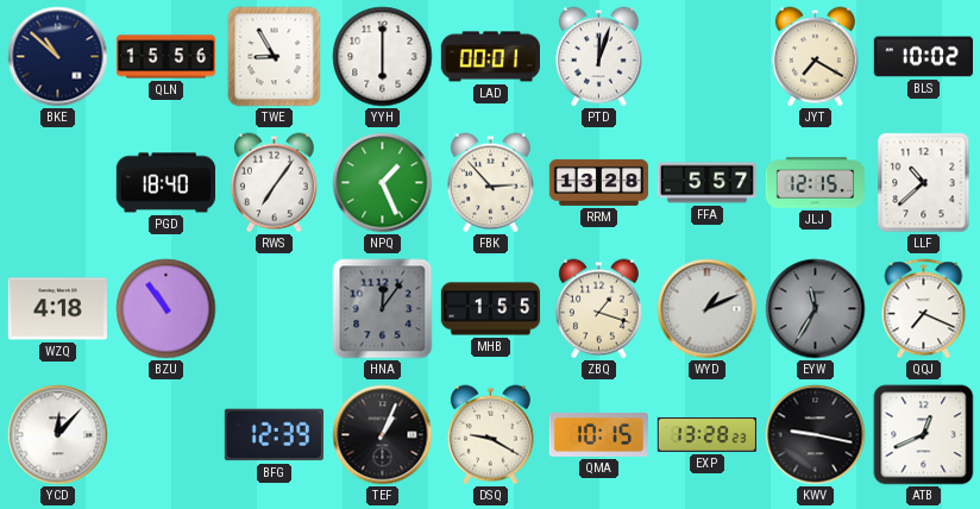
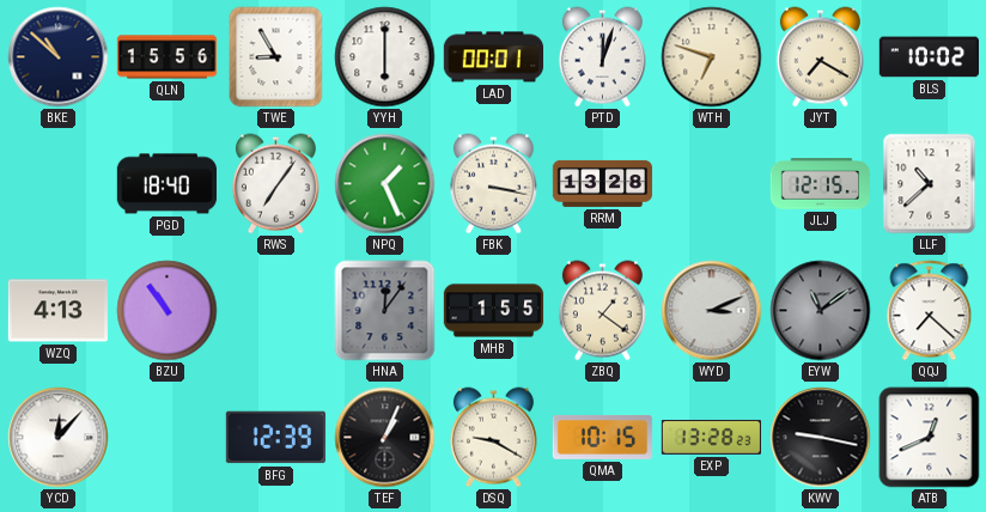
WTH: none -> 6:48 (712, 57)
FBK: 2:53 -> 3:17 (493, 184)
FFA: 5:57 -> none (706, 183)
WZQ: 4:18 -> 4:13 (57, 311)
ZBQ: 1:18 -> 1:21 (602, 311)
WYD: 1:11 -> 3:11 (712, 311)
EYW: 11:35 -> 11:09 (821, 311)
QQJ: 7:19 -> 7:22 (930, 311)
